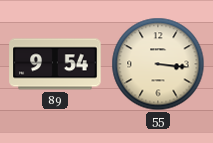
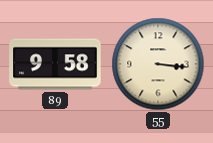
89: 9:54 -> 9:58 (55, 64)
